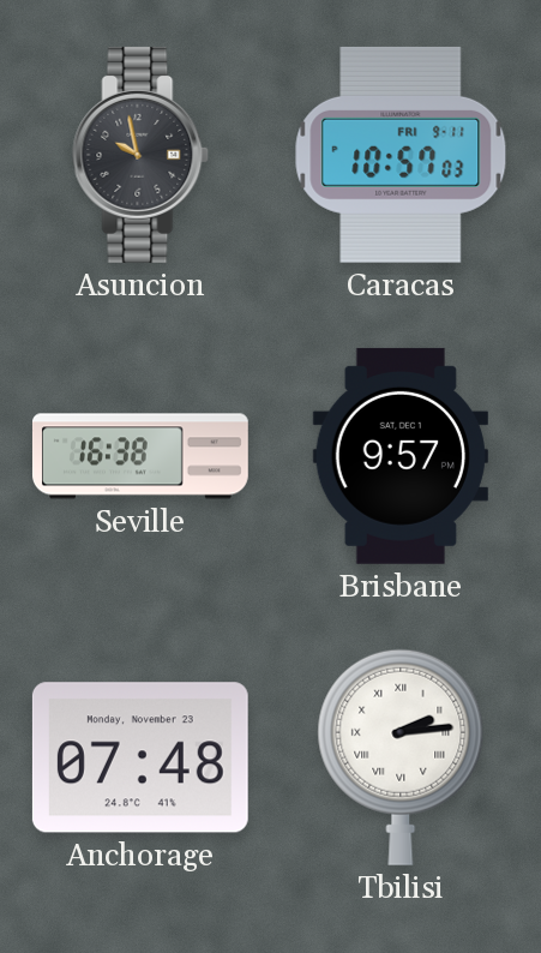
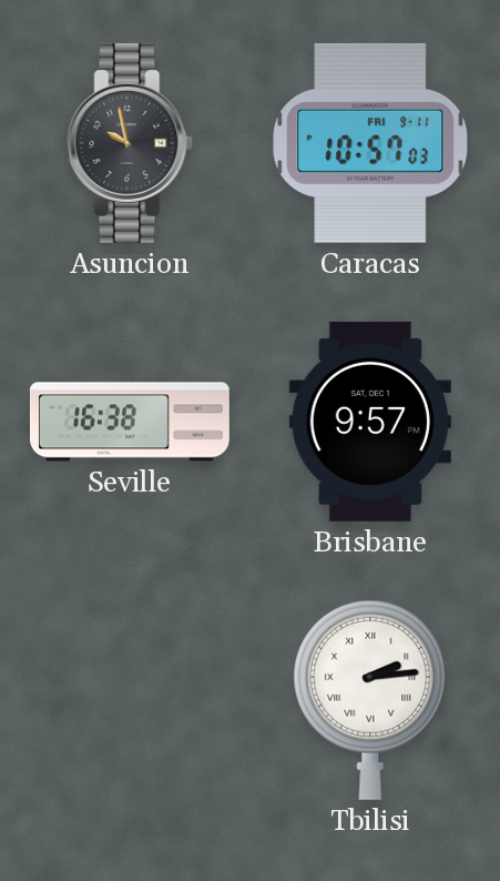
Anchorage: 07:48 -> none (140, 757)
